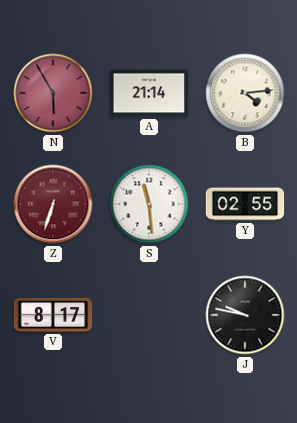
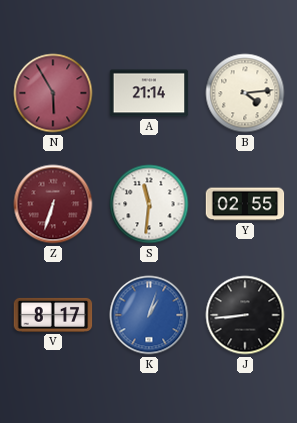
S: 11:29 -> 11:31 (149, 204)
K: none -> 1:03 (149, 315)
J: 9:47 -> 8:44 (245, 315)
